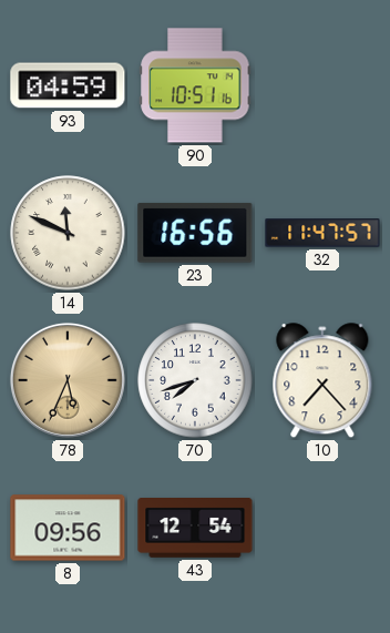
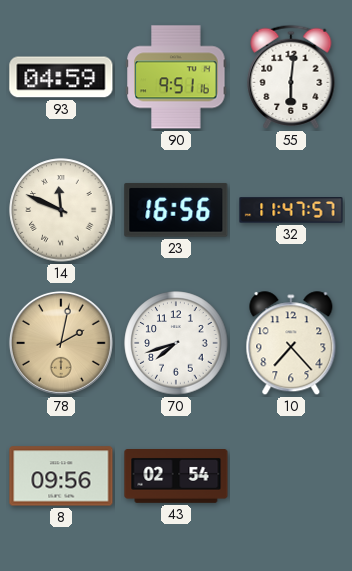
90: 10:51 -> 9:51 (176, 77)
55: none -> 6:01 (291, 77)
78: 5:34 -> 2:02 (61, 343)
43: 12:54 -> 02:54 (176, 477)
